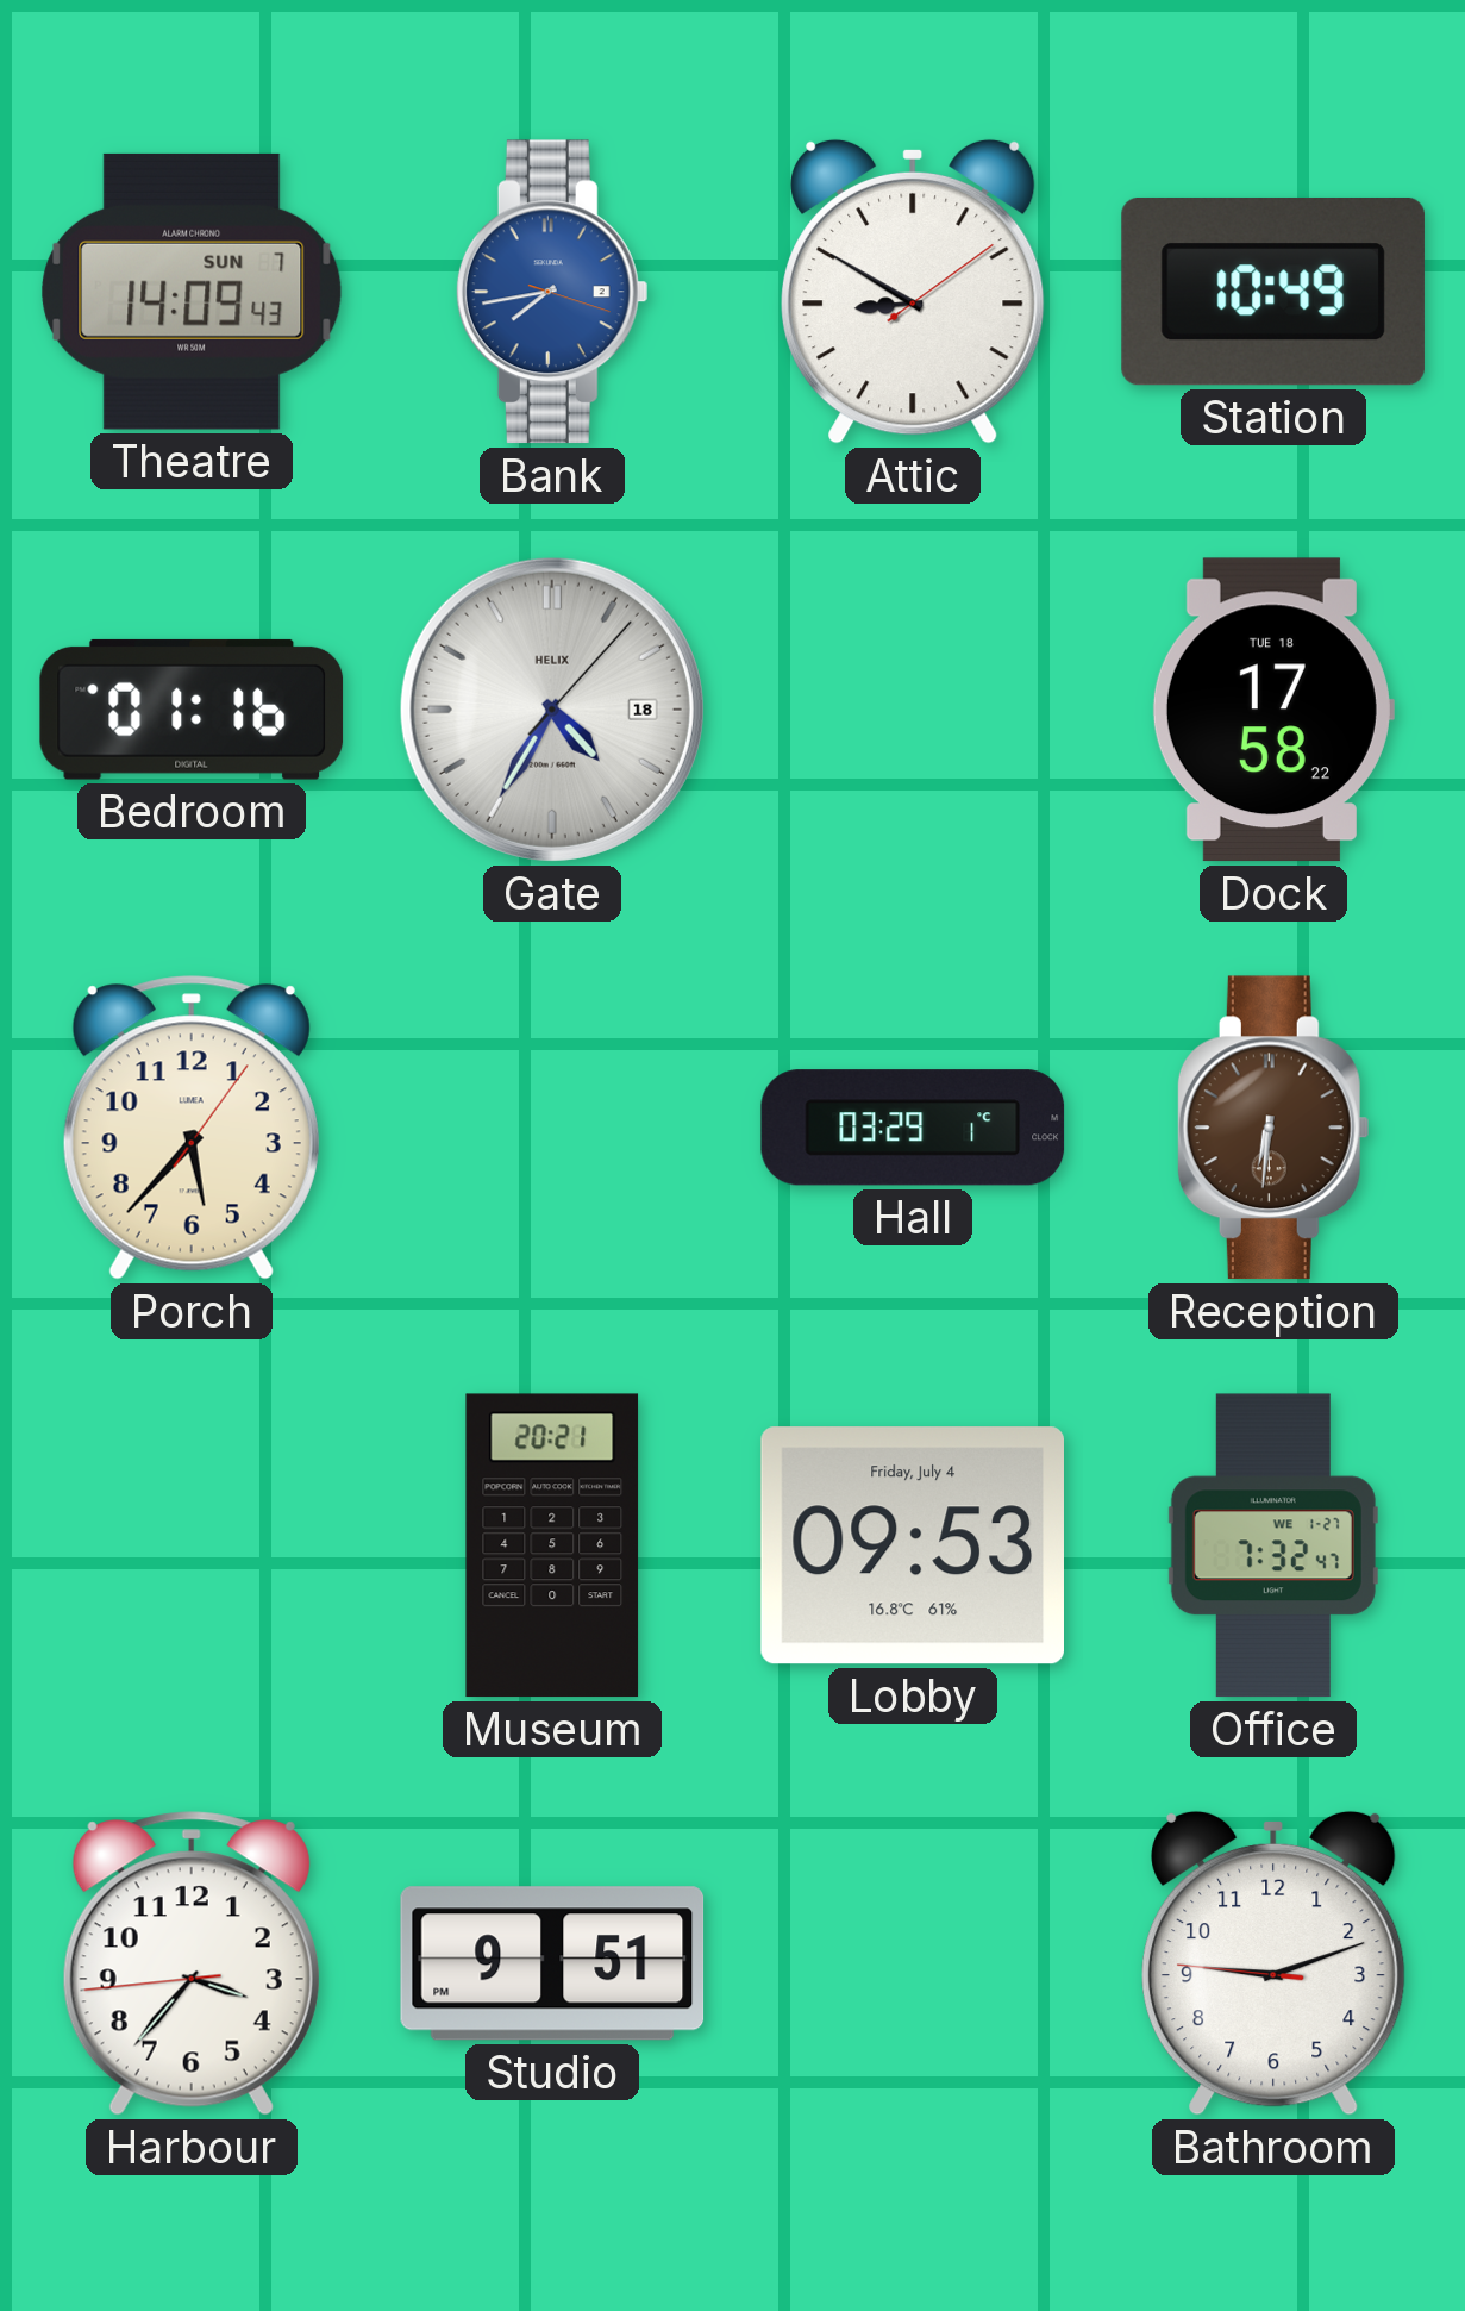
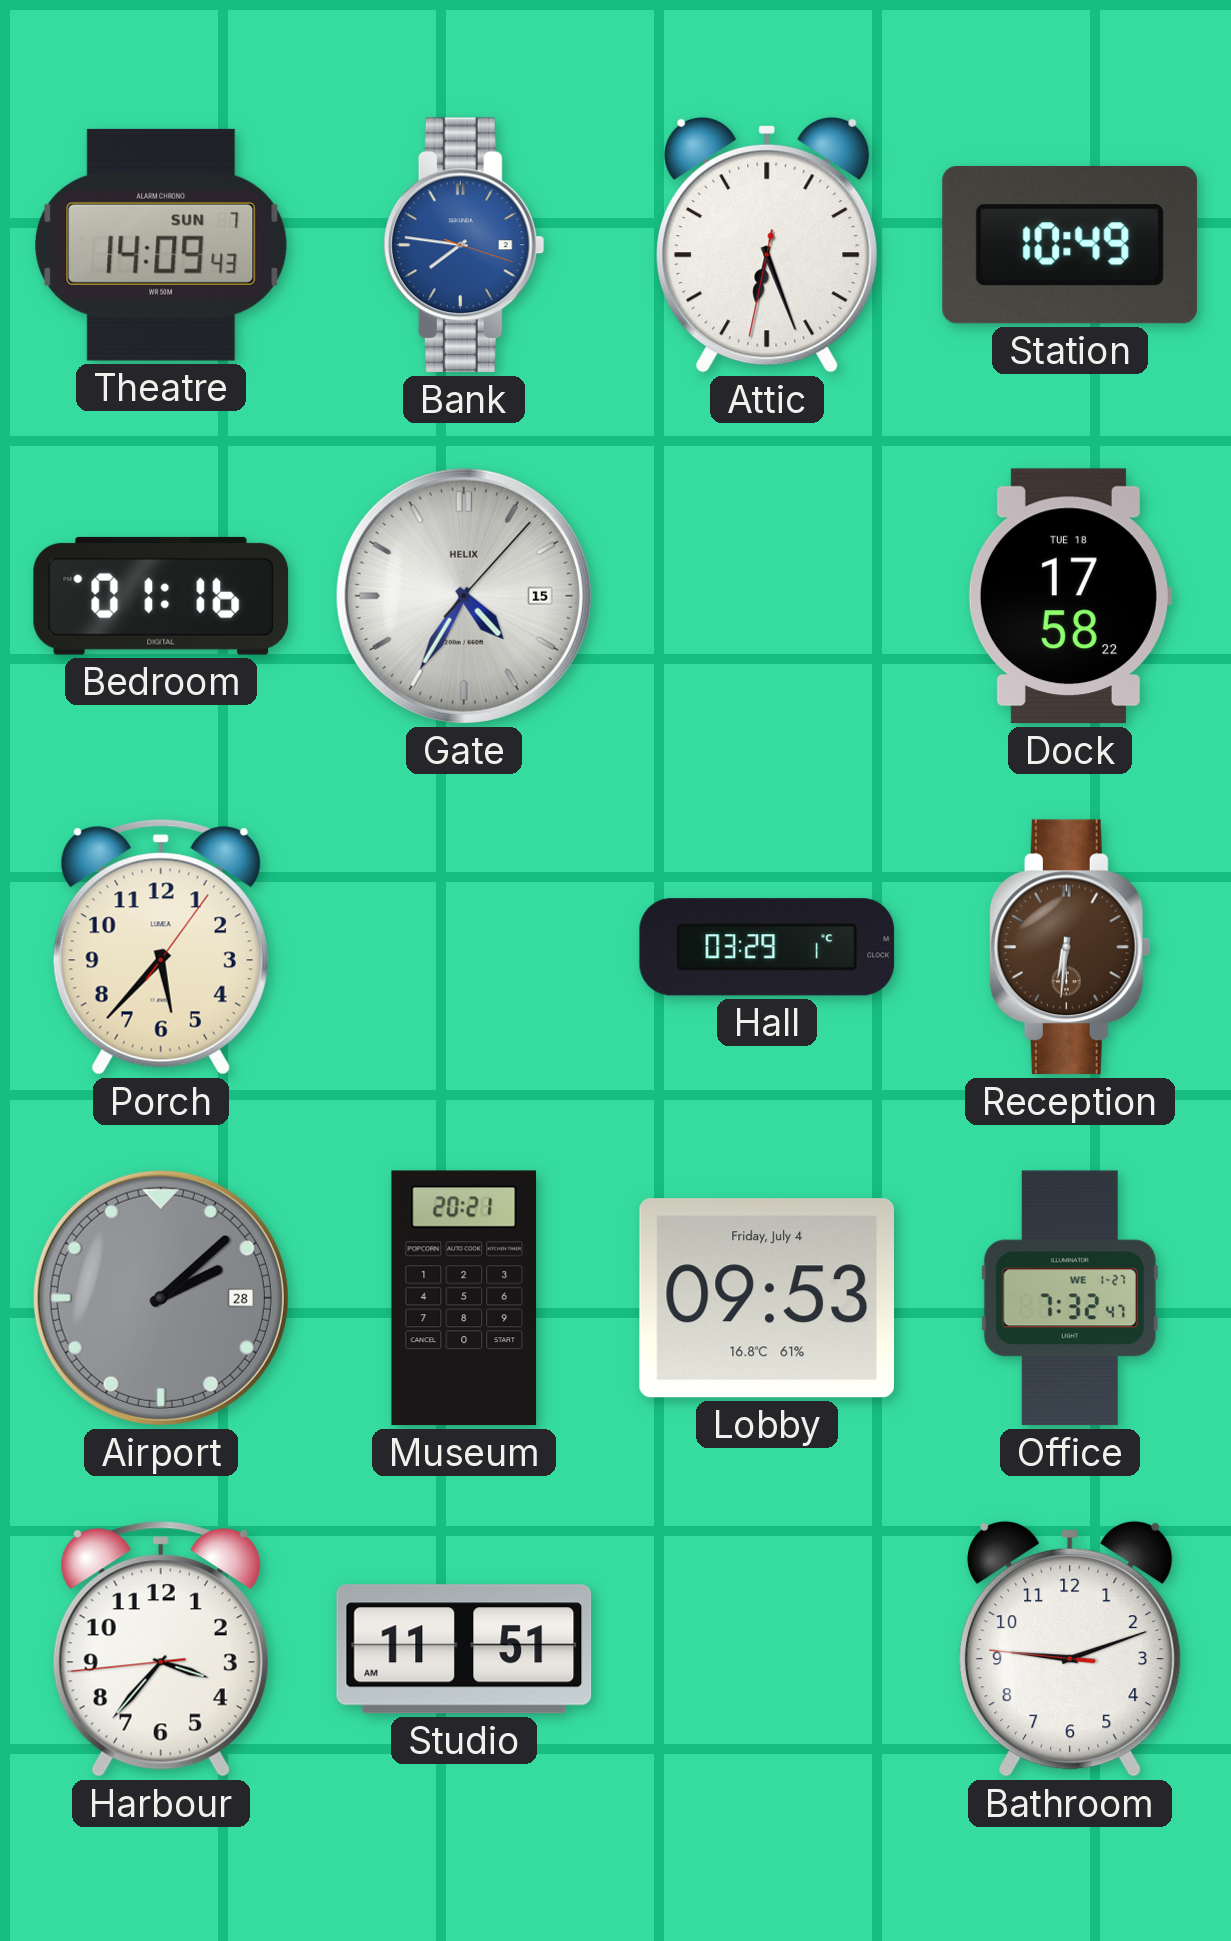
Bank: 7:43 -> 7:46 (464, 245)
Attic: 8:50 -> 6:26 (767, 245)
Gate date: 18 -> 15 (464, 596)
Airport: none -> 2:08 (161, 1298)
Studio: 9:51 -> 11:51 (464, 1649)
